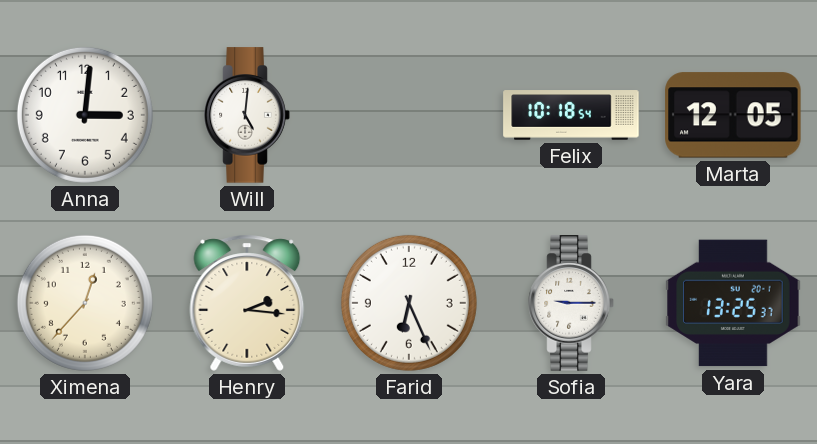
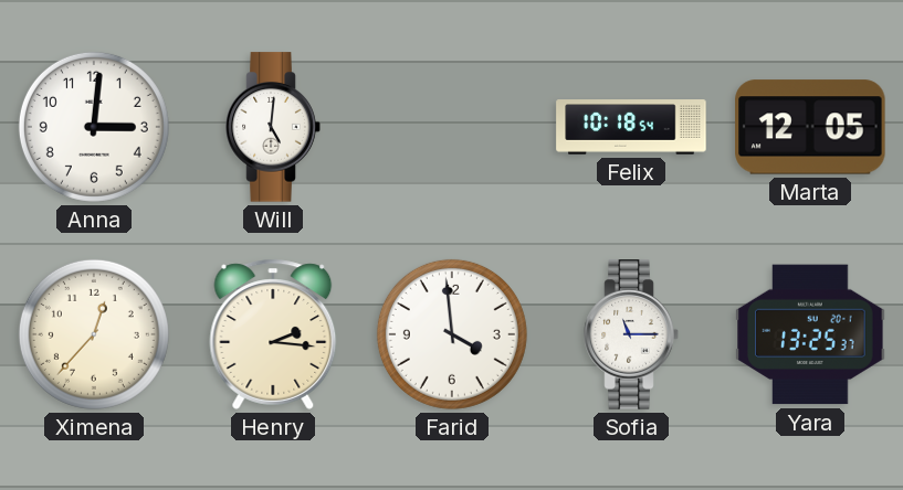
Farid: 6:26 -> 3:59 (452, 334)
Sofia: 9:15 -> 11:15 (631, 334)
